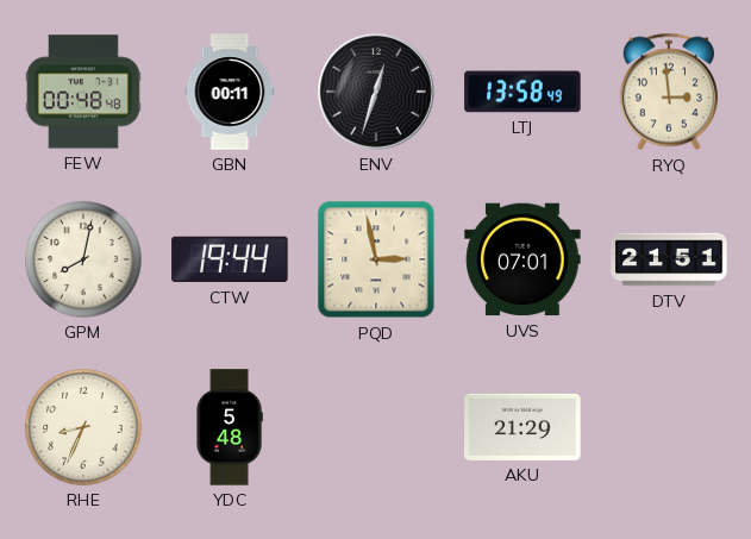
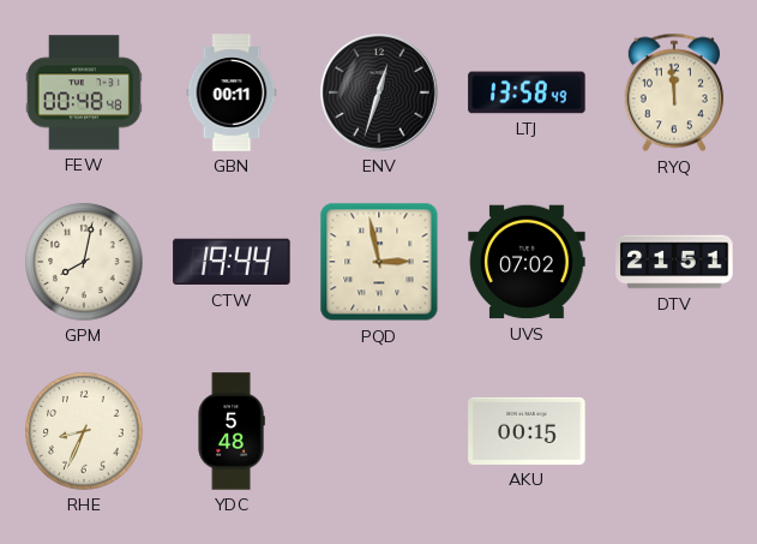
RYQ: 2:59 -> 11:59 (674, 92)
UVS: 07:01 -> 07:02 (527, 262)
AKU: 21:29 -> 00:15 (527, 431)
